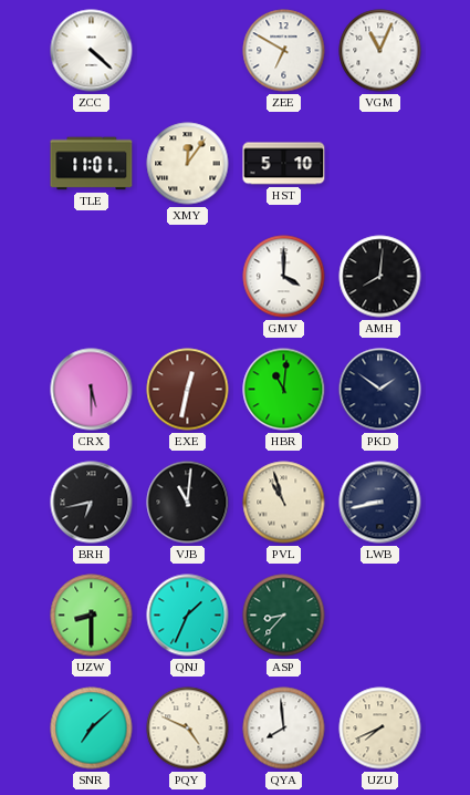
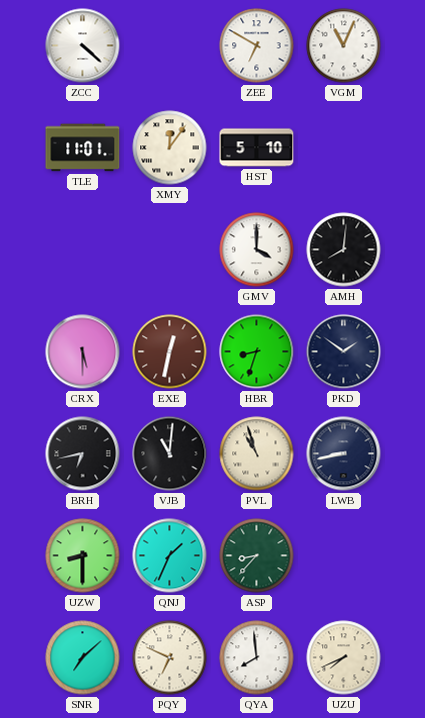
HBR: 11:01 -> 8:33 (257, 352)
PQY: 4:49 -> 6:49 (170, 658)
